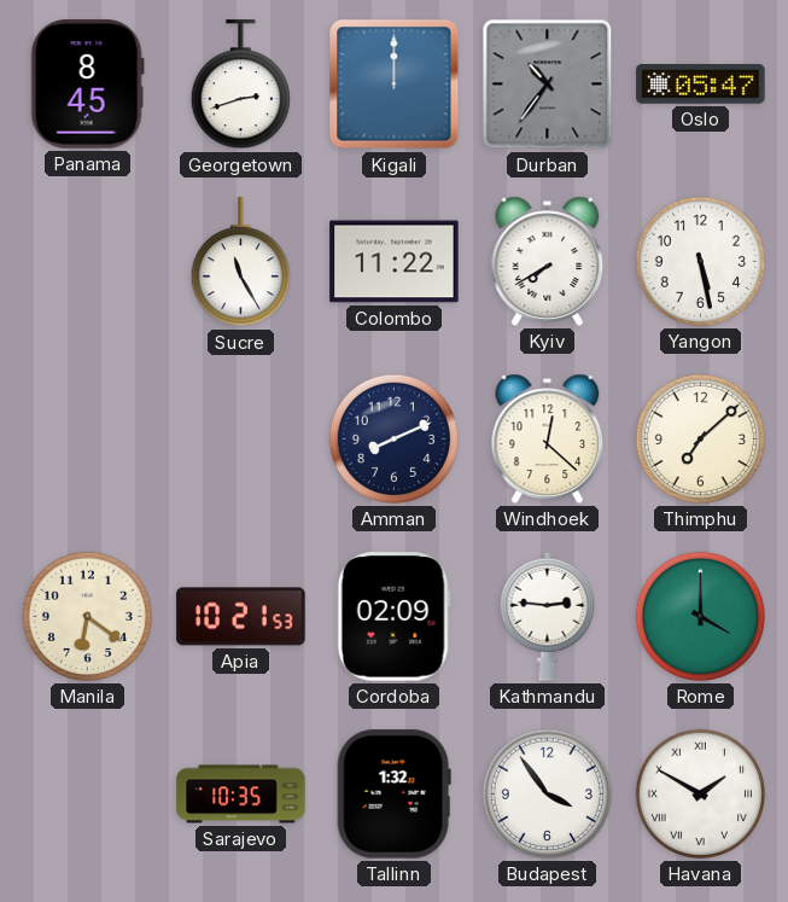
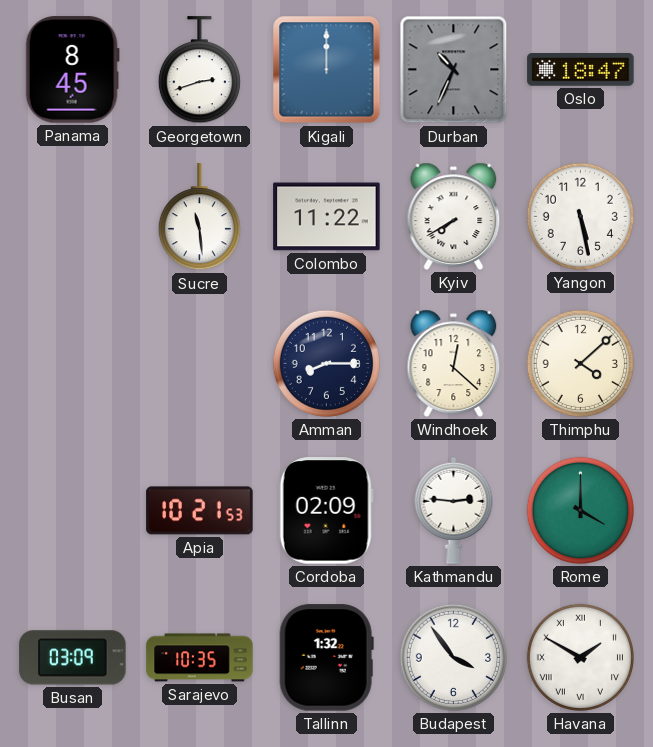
Durban: 10:36 -> 10:34 (454, 70)
Oslo: 05:47 -> 18:47 (581, 70)
Sucre: 11:25 -> 11:29 (199, 217)
Amman: 8:11 -> 8:15 (326, 363)
Thimphu: 7:08 -> 4:08 (580, 363)
Manila: 6:21 -> none (87, 616)
Busan: none -> 03:09 (73, 658)
